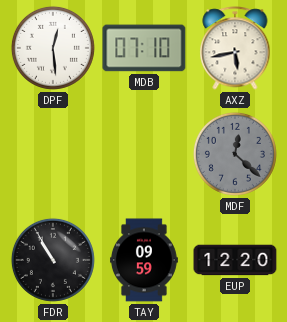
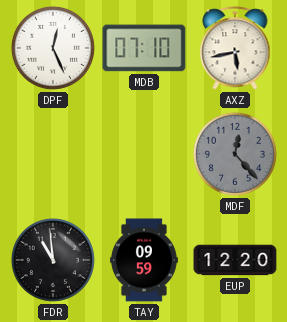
DPF: 12:29 -> 12:26 (53, 48)
MDF: 12:22 -> 12:23 (235, 154)
FDR: 10:55 -> 10:59 (53, 260)
